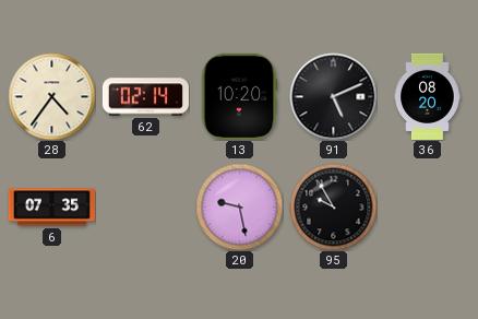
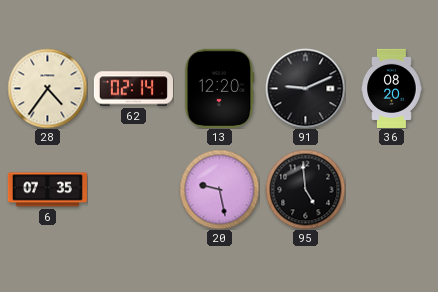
13: 10:20 -> 12:20 (219, 88)
91: 5:11 -> 9:11 (305, 88)
95: 9:55 -> 4:59 (305, 189)
